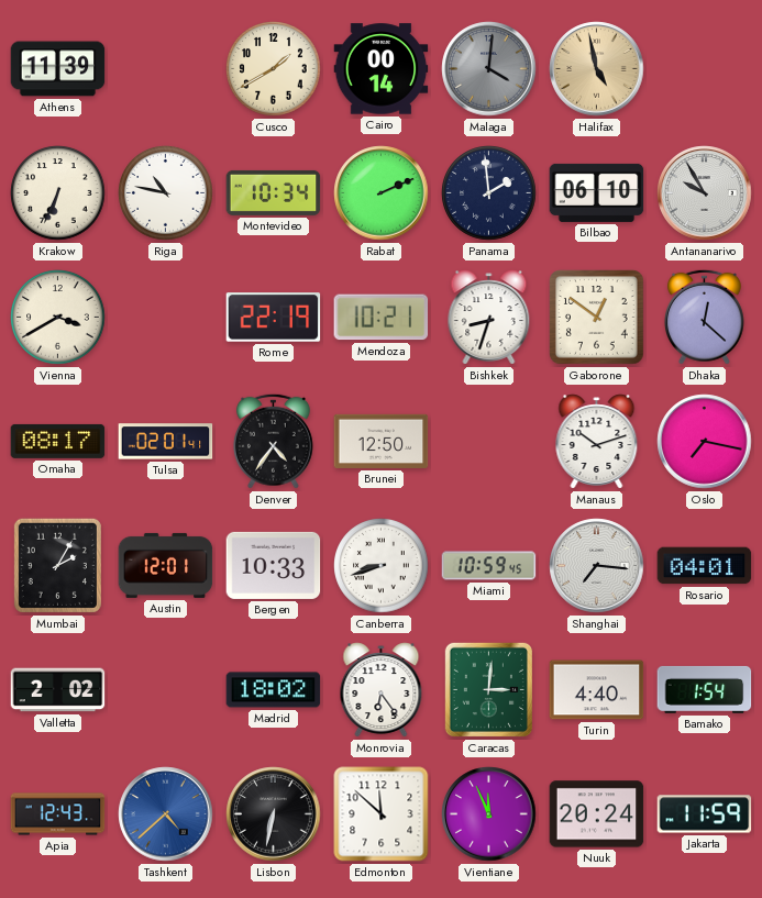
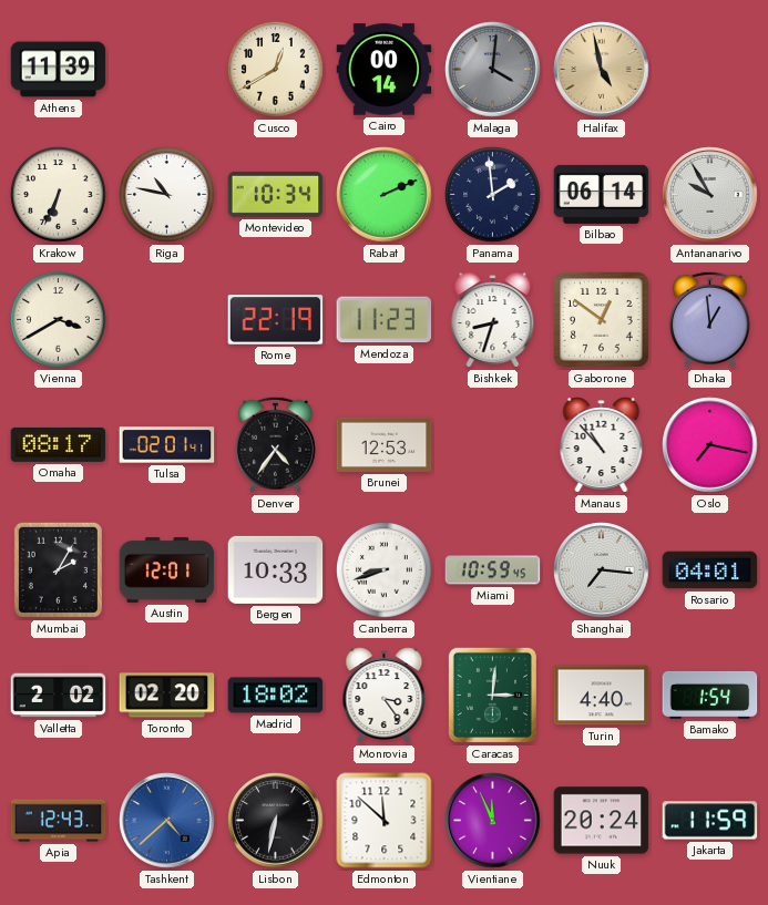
Cusco: 1:40 -> 12:40 (276, 70)
Bilbao: 06:10 -> 06:14 (602, 194)
Mendoza: 10:21 -> 11:23 (385, 320)
Dhaka: 12:22 -> 12:59 (709, 319)
Brunei: 12:50 -> 12:53 (385, 444)
Manaus: 10:12 -> 10:53 (602, 445)
Toronto: none -> 02:20 (167, 696)
Monrovia: 6:24 -> 3:24 (385, 696)
